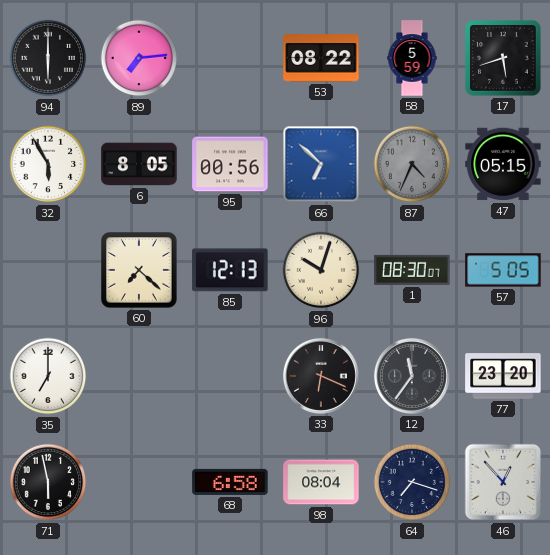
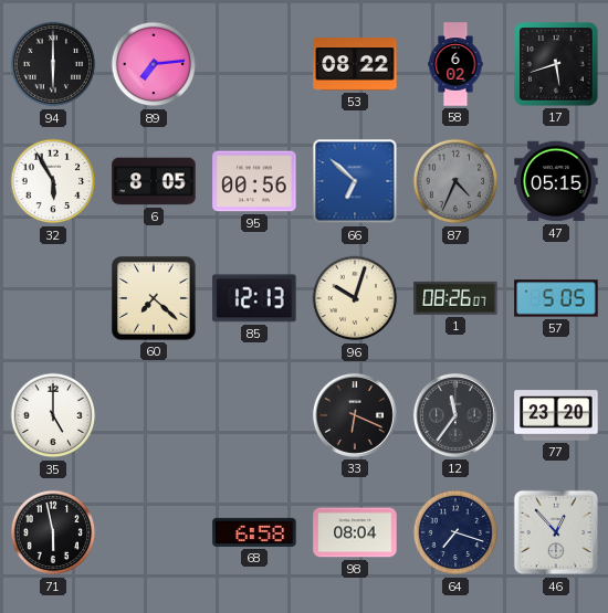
58: 5:59 -> 6:02 (455, 64)
1: 08:30 -> 08:26 (455, 298)
35: 7:00 -> 5:00 (53, 415)
